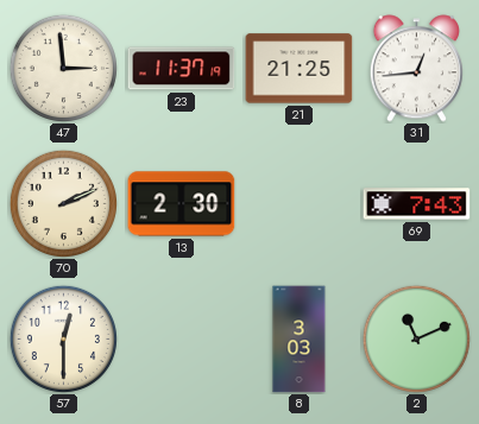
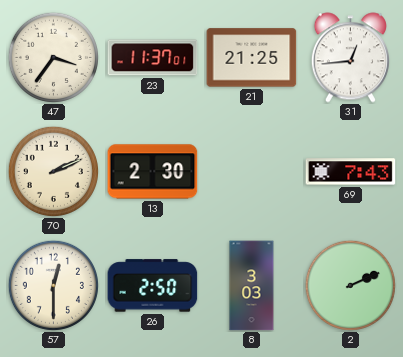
47: 2:59 -> 3:36 (53, 57)
23: 11:37:19 -> 11:37:01 (153, 58)
26: none -> 2:50 (153, 286)
2: 11:11 -> 2:11 (350, 285)
